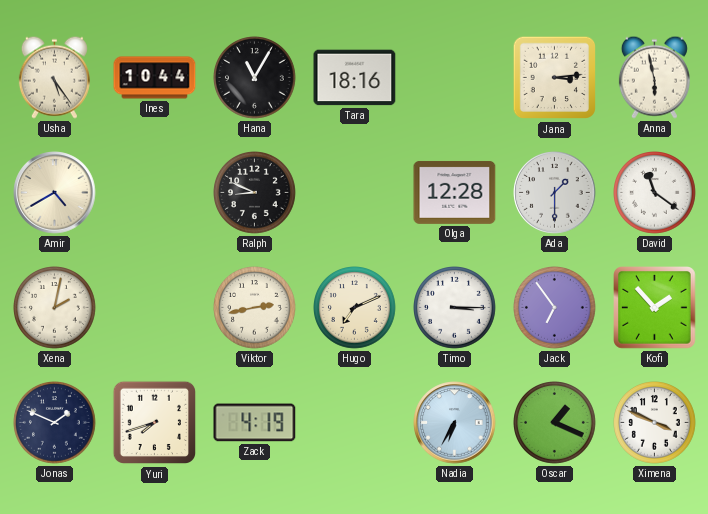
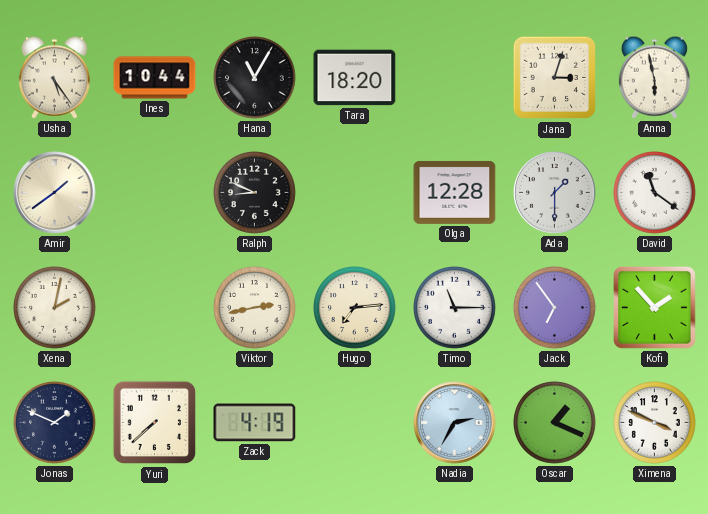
Tara: 18:16 -> 18:20 (355, 78)
Jana: 3:14 -> 3:03 (555, 78)
Amir: 4:40 -> 1:39 (55, 193)
Hugo: 7:11 -> 7:14 (355, 308)
Timo: 3:15 -> 11:15 (455, 308)
Yuri: 7:42 -> 7:38 (155, 423)
Nadia: 6:35 -> 2:35 (455, 423)
